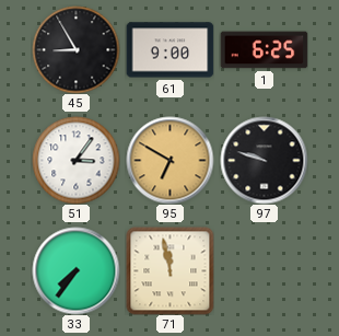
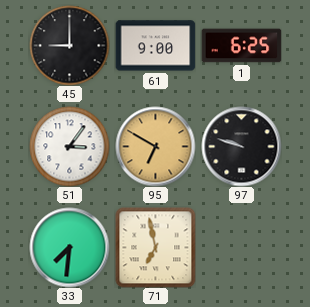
45: 8:55 -> 9:00 (69, 45)
33: 7:36 -> 7:31 (69, 247)
71: 11:58 -> 6:58 (155, 247)
